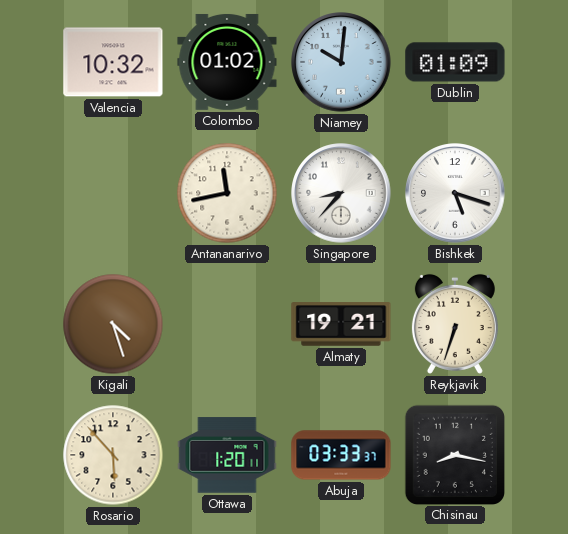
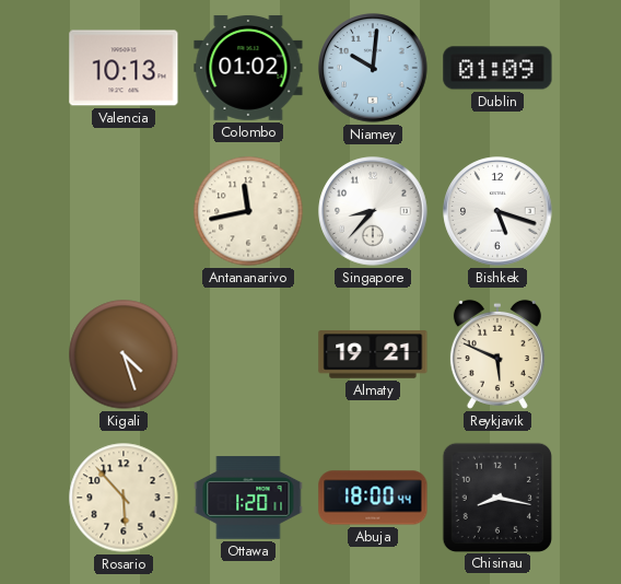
Valencia: 10:32 -> 10:13 (124, 68)
Reykjavik: 6:33 -> 5:49 (497, 354)
Abuja: 03:33 -> 18:00 (373, 498)
